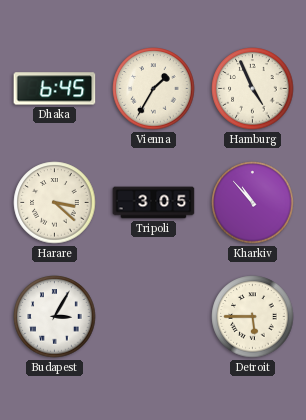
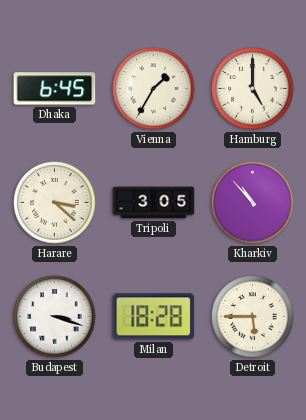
Hamburg: 4:56 -> 5:00 (253, 89)
Budapest: 3:05 -> 3:18 (55, 317)
Milan: none -> 18:28 (154, 317)
